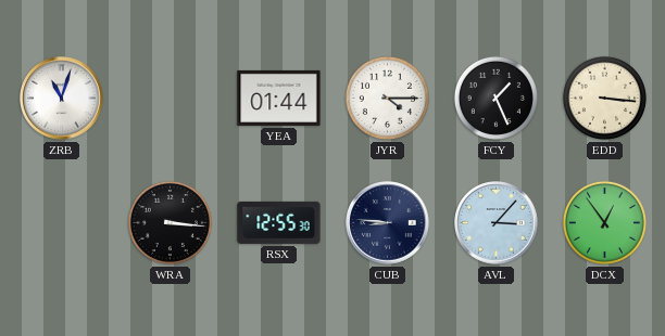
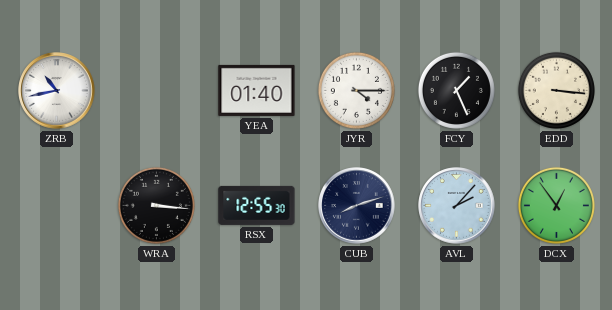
ZRB: 11:03 -> 10:43 (57, 91)
YEA: 01:44 -> 01:40 (257, 90)
CUB: 8:46 -> 8:12 (357, 206)
AVL: 3:07 -> 2:07 (457, 206)
